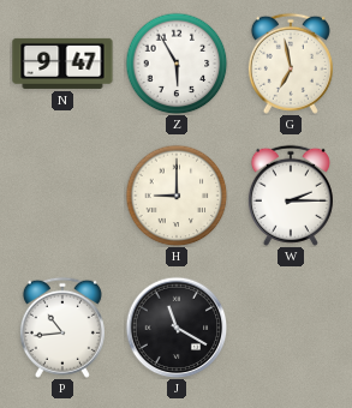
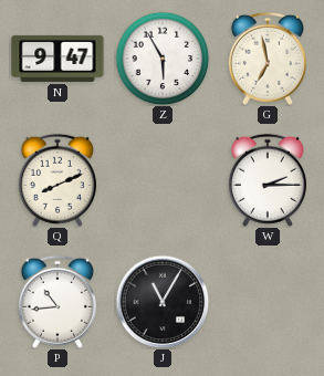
Q: none -> 8:11 (58, 180)
H: 9:00 -> none (177, 196)
J: 11:20 -> 11:05 (163, 302)
